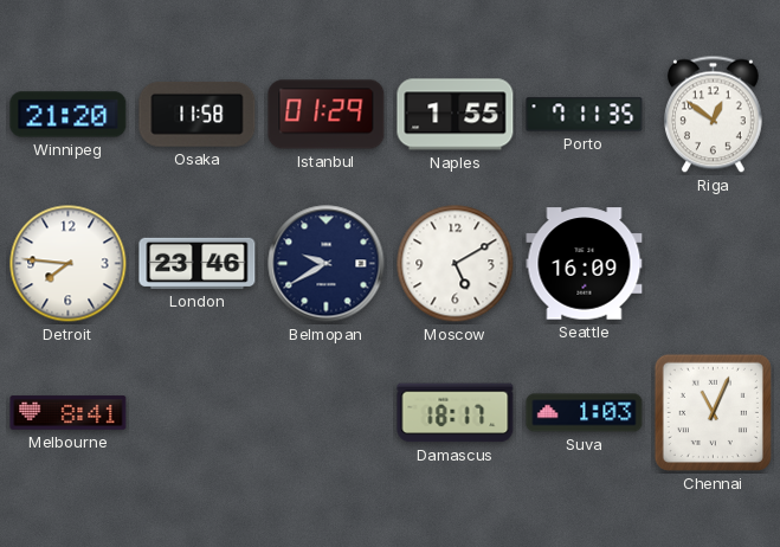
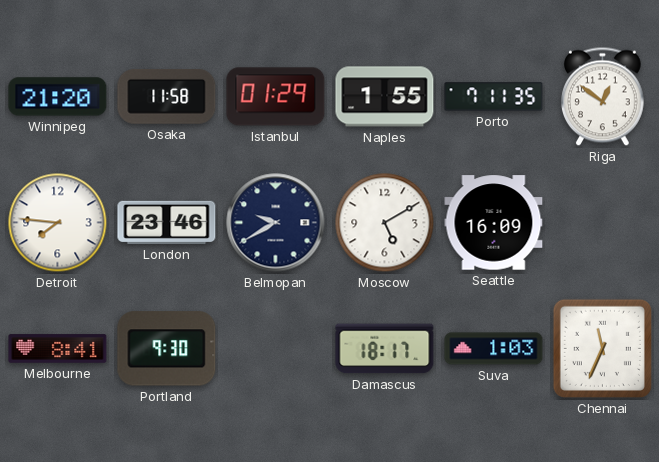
Portland: none -> 9:30 (167, 349)
Chennai: 11:04 -> 11:34 (602, 348)
